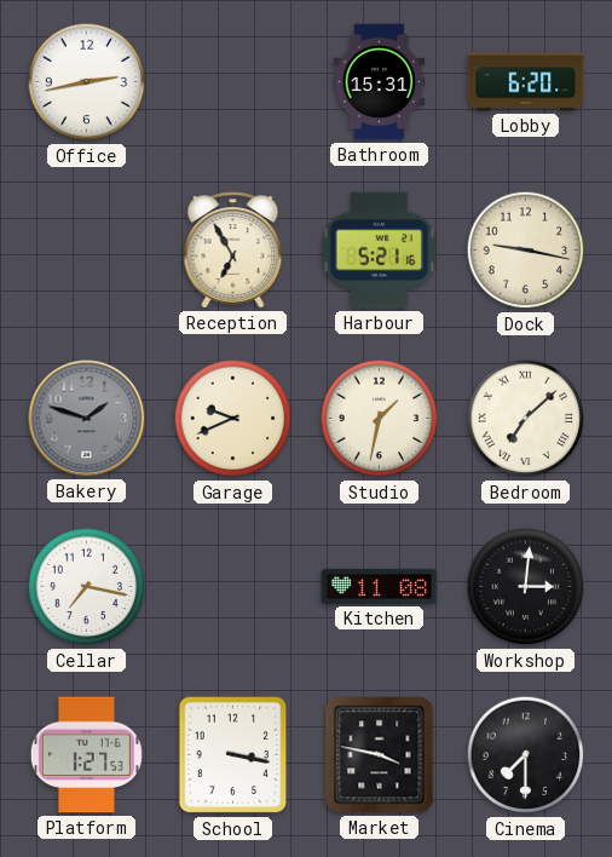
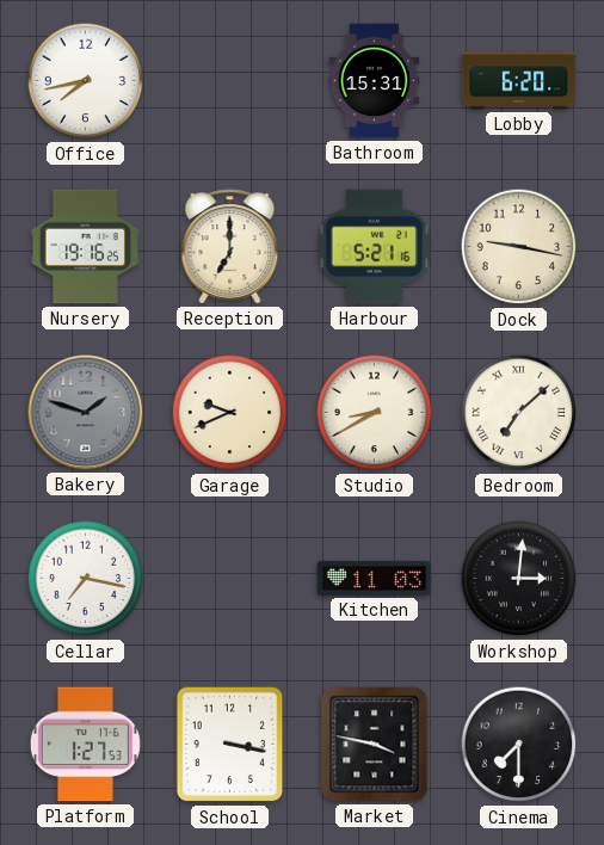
Office: 2:43 -> 7:43 (86, 81)
Nursery: none -> 19:16 (85, 247)
Reception: 6:55 -> 7:00 (230, 247)
Studio: 1:32 -> 8:40 (375, 413)
Kitchen: 11:08 -> 11:03 (375, 578)
